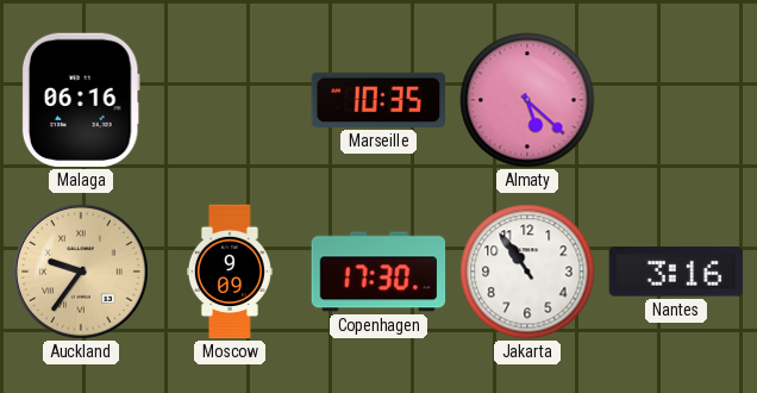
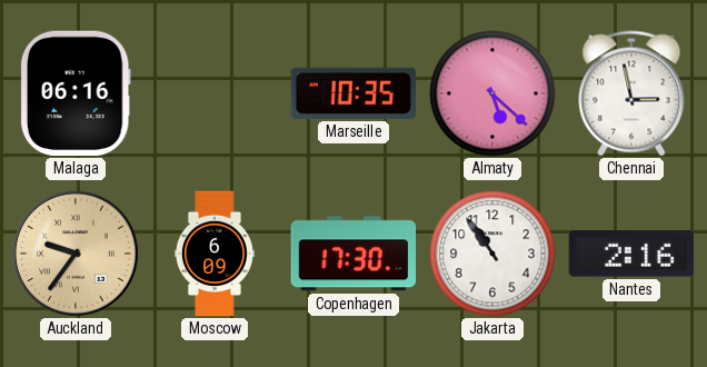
Chennai: none -> 2:58 (631, 93)
Moscow: 9:09 -> 6:09 (215, 254)
Nantes: 3:16 -> 2:16 (631, 254)
